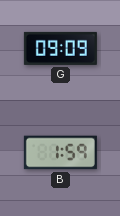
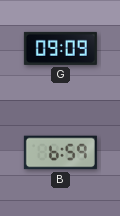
B: 1:59 -> 6:59 (60, 153)
